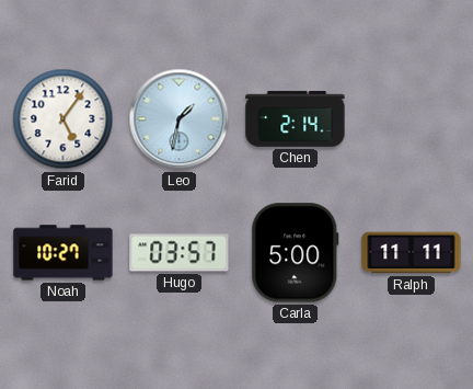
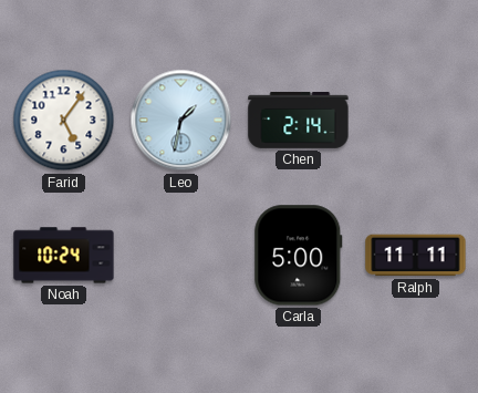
Noah: 10:27 -> 10:24 (64, 256)
Hugo: 03:57 -> none (180, 253)
